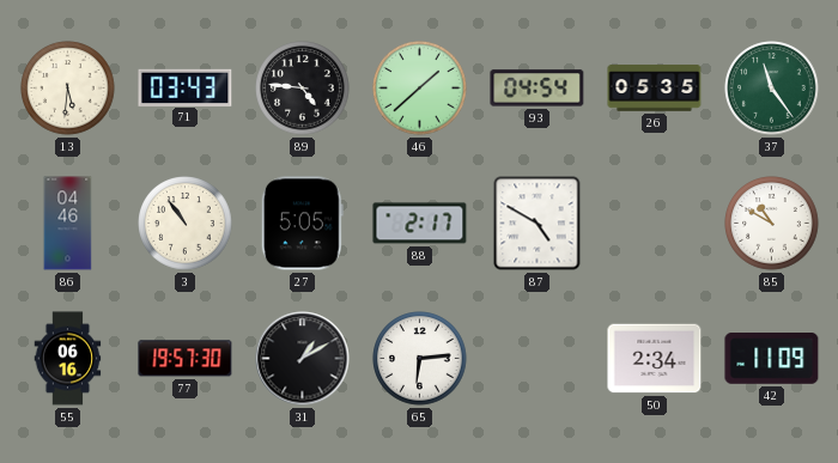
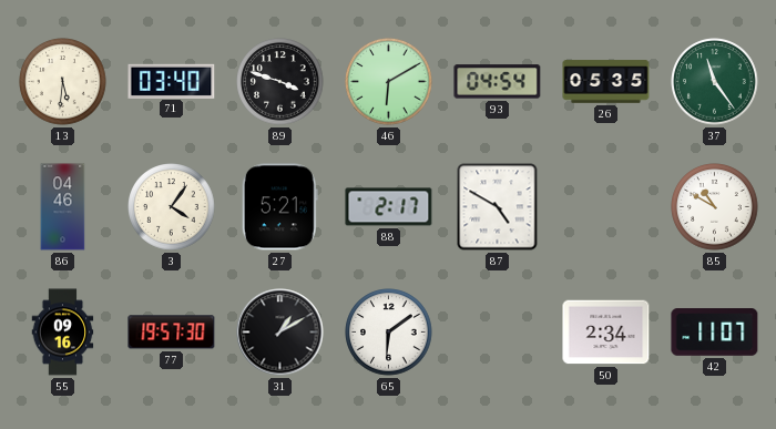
71: 03:43 -> 03:40 (172, 81)
89: 4:46 -> 3:48 (280, 82)
46: 1:38 -> 6:10 (389, 82)
3: 10:54 -> 4:06 (172, 207)
27: 5:05 -> 5:21 (279, 207)
55: 06:16 -> 09:16 (63, 333)
65: 6:14 -> 6:09 (389, 333)
42: 11:09 -> 11:07 (715, 333)
